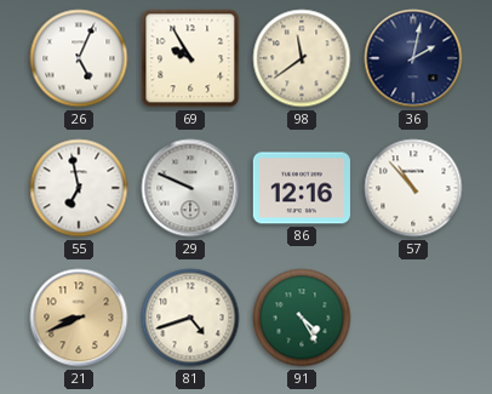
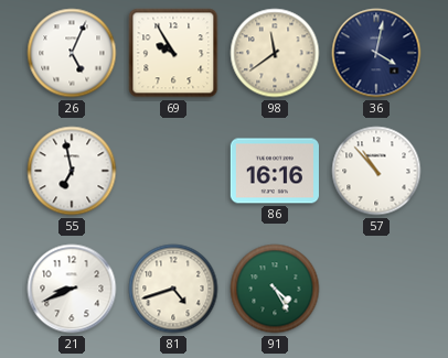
36: 2:02 -> 4:02 (376, 53)
29: 9:49 -> none (190, 188)
86: 12:16 -> 16:16 (275, 171)
21 dial: champagne -> white (72, 289)
